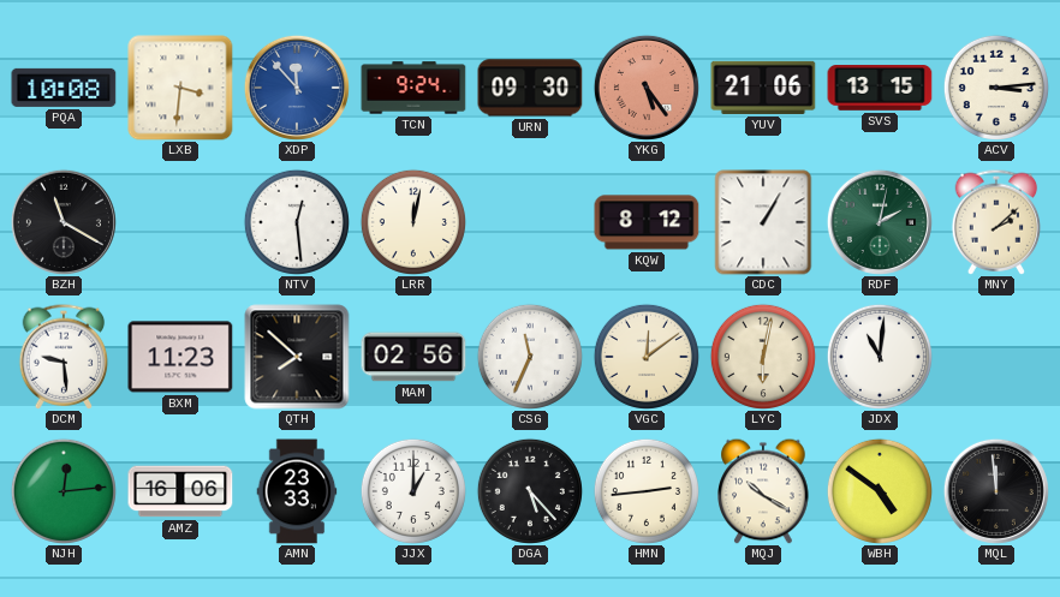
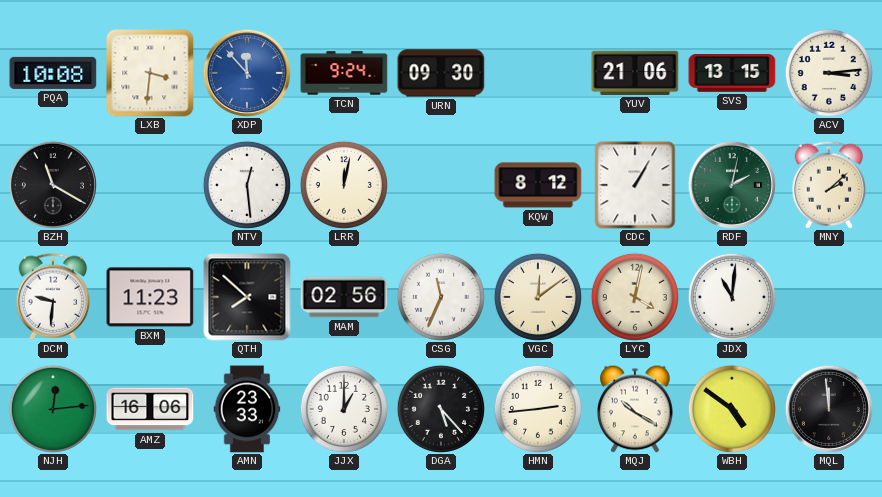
YKG: 5:24 -> none (647, 88)
DCM: 9:29 -> 9:31 (53, 297)
LYC: 6:02 -> 4:02 (635, 297)
